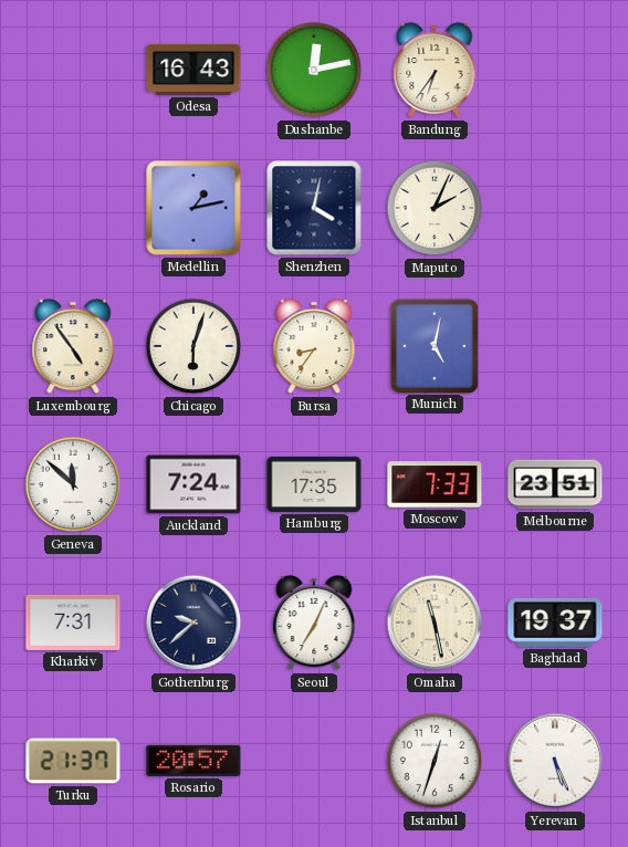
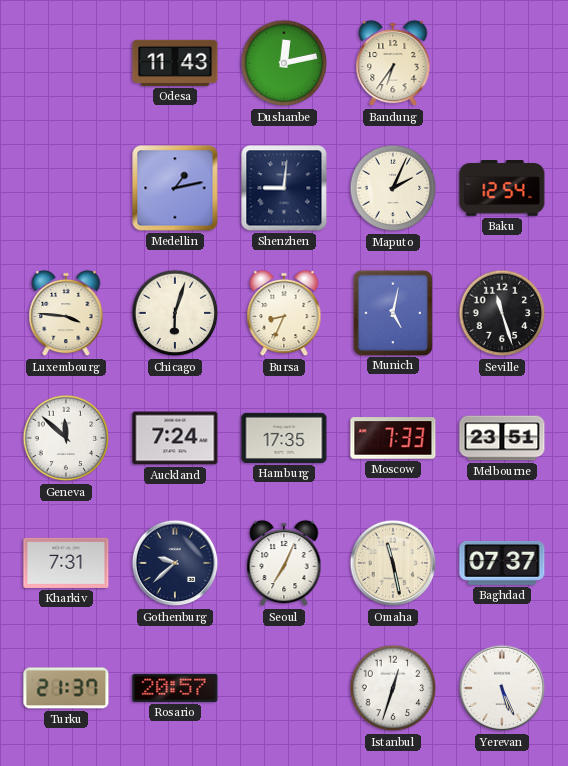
Odesa: 16:43 -> 11:43 (175, 63)
Shenzhen: 4:02 -> 9:01 (284, 188)
Baku: none -> 12:54 (502, 189)
Luxembourg: 4:54 -> 3:46 (66, 313)
Bursa: 8:36 -> 8:34 (284, 313)
Seville: none -> 11:27 (502, 313)
Baghdad: 19:37 -> 07:37 (502, 563)
